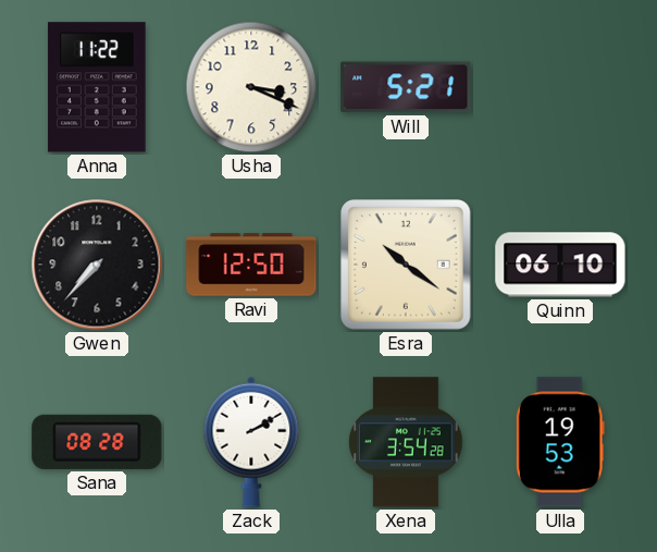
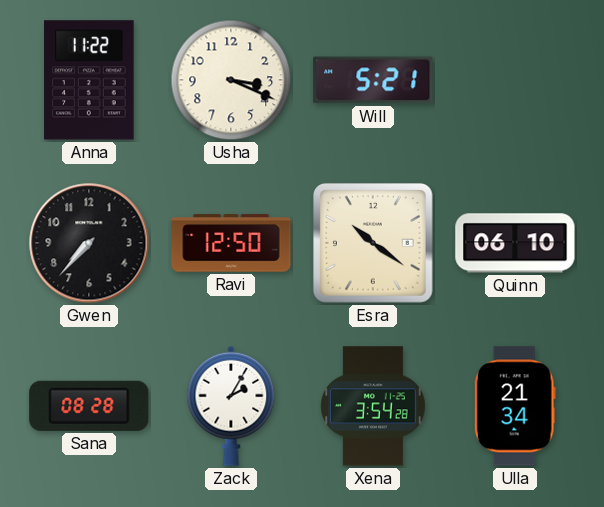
Zack: 2:10 -> 2:05 (231, 406)
Ulla: 19:53 -> 21:34 (515, 406)
